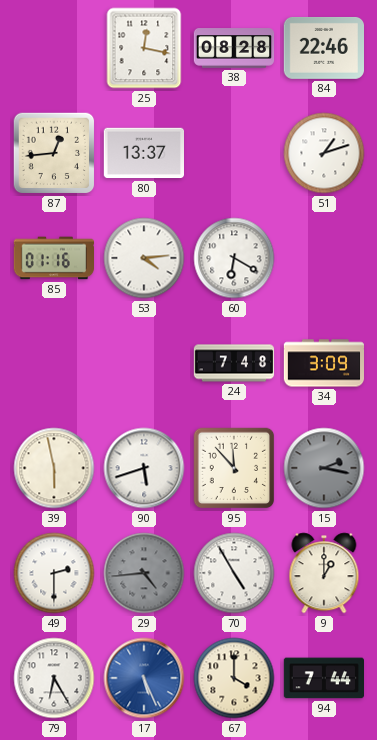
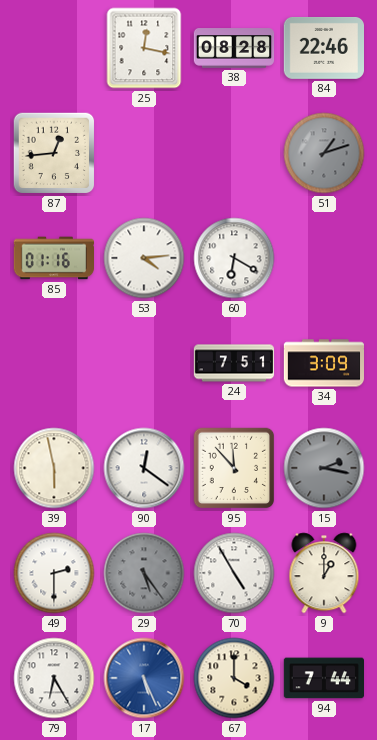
80: 13:37 -> none (143, 153)
51 dial: white -> grey (324, 153)
24: 7:48 -> 7:51 (234, 363)
90: 5:42 -> 12:21 (144, 468)
29: 4:44 -> 5:24 (144, 573)
